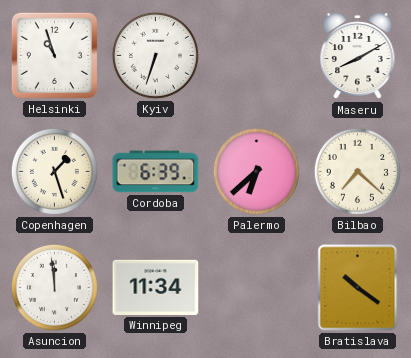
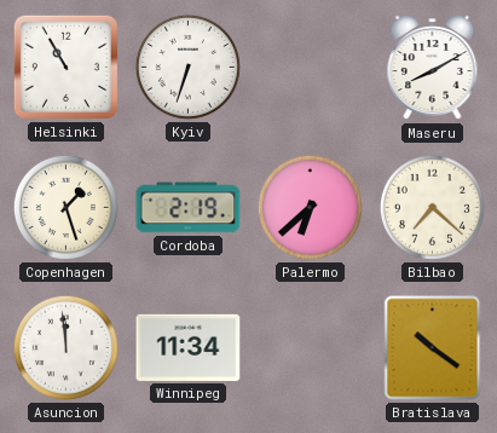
Helsinki: 10:57 -> 10:55 (65, 67)
Cordoba: 6:39 -> 2:19 (189, 208)
